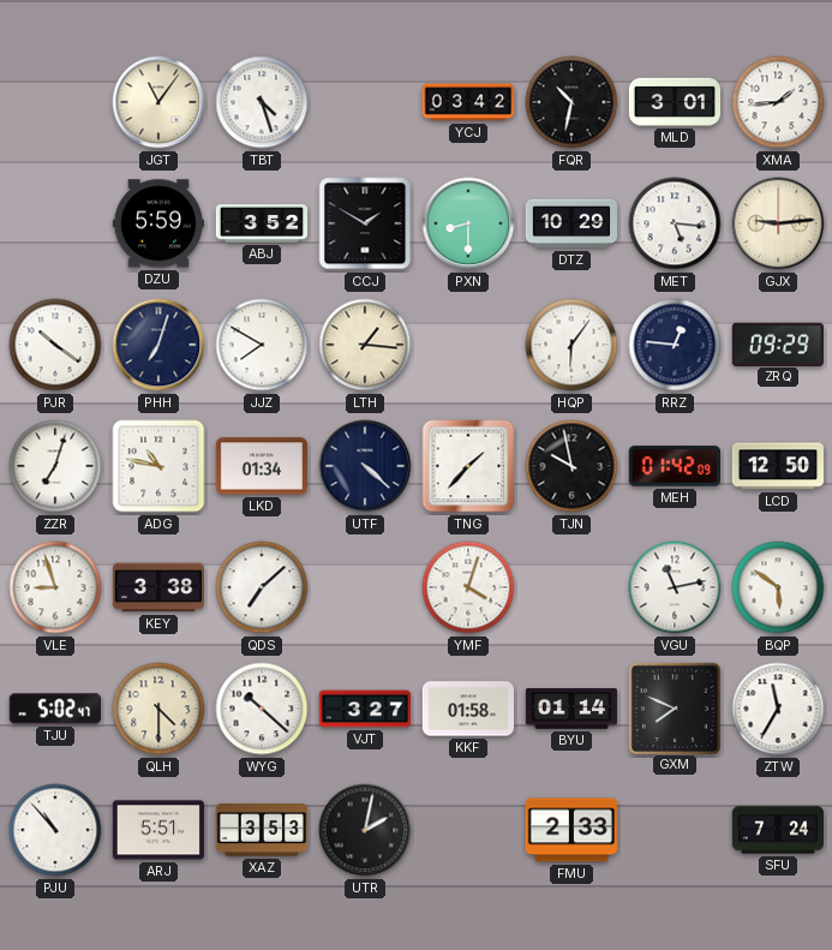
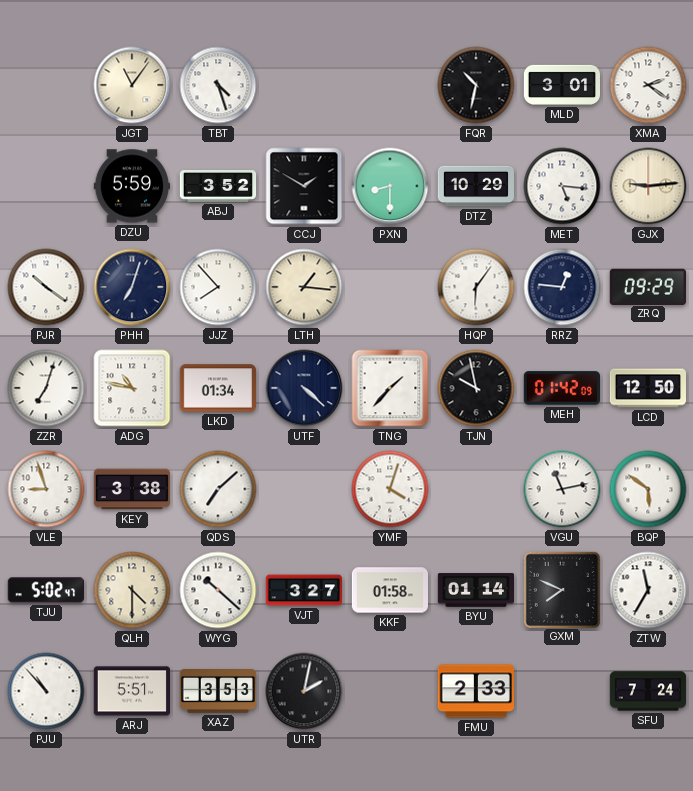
YCJ: 03:42 -> none (468, 102)
XMA: 1:44 -> 2:21 (648, 85)
JJZ: 7:50 -> 7:53 (218, 287)
